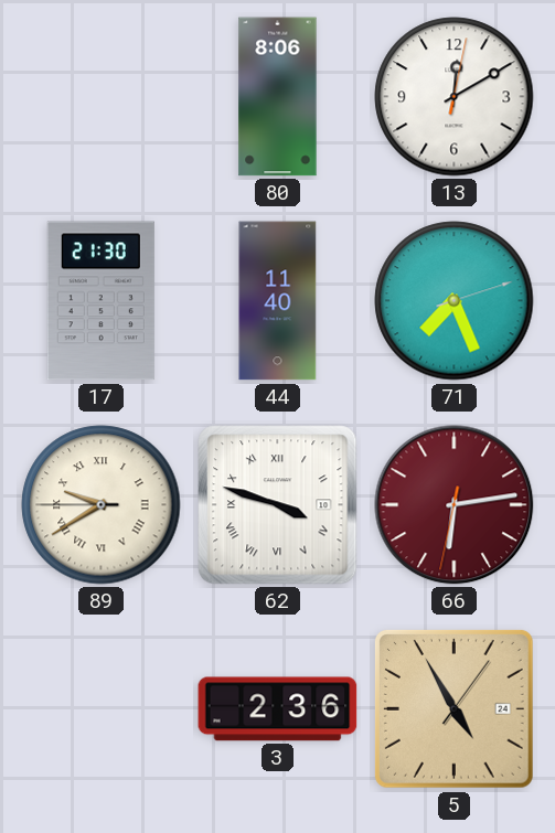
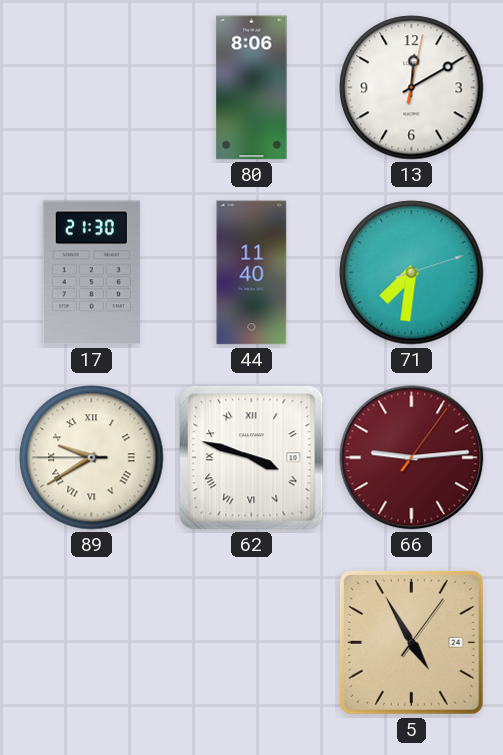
71: 7:26 -> 7:31 (412, 273)
66: 6:13 -> 9:14 (412, 458)
3: 2:36 -> none (278, 709)
